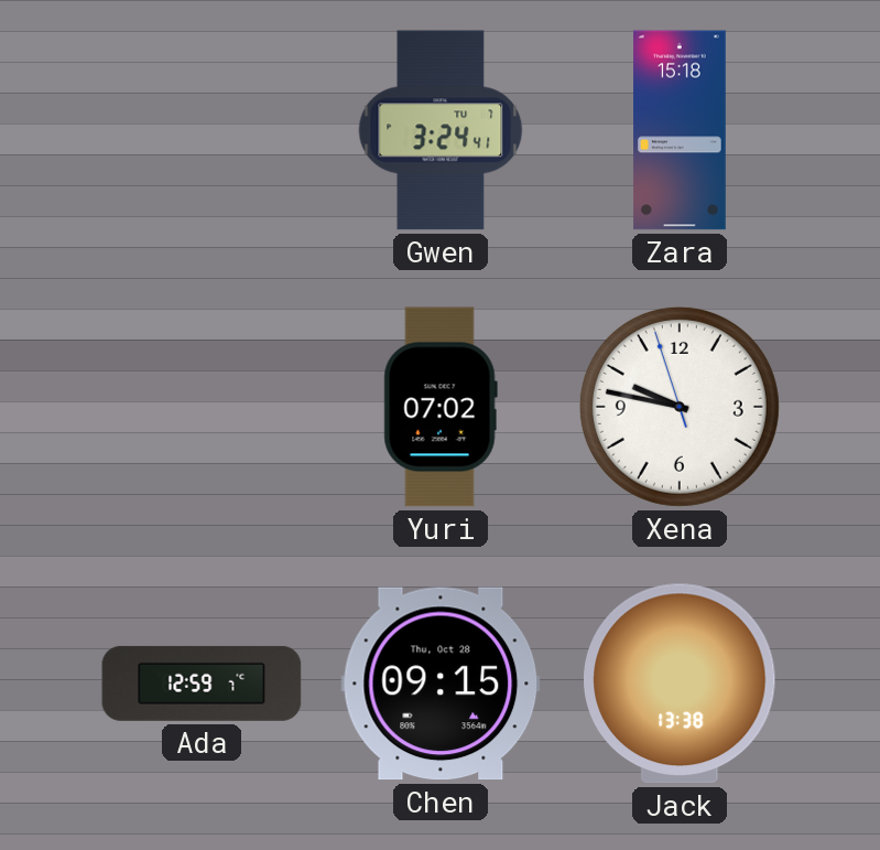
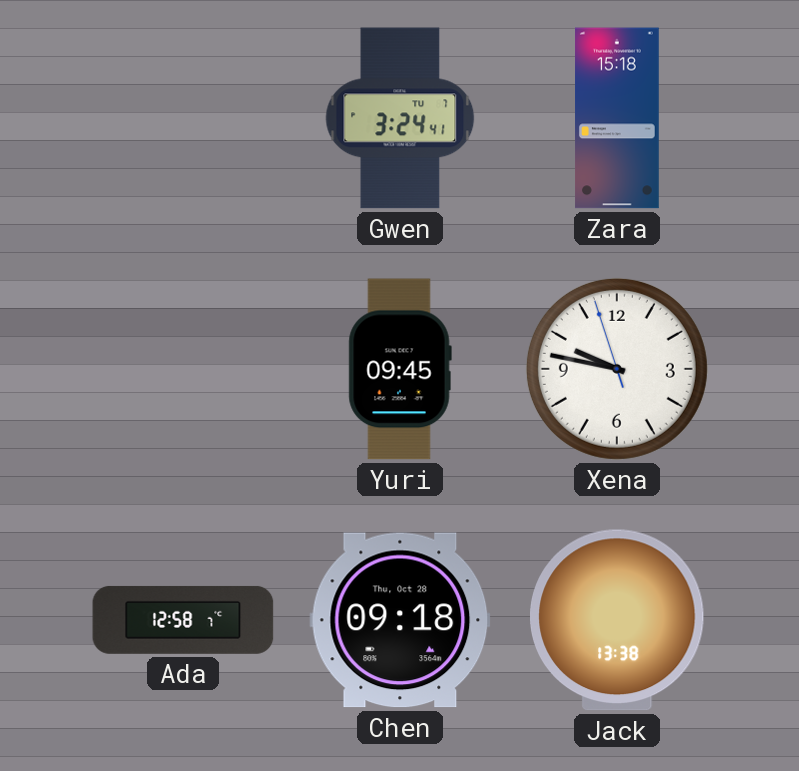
Yuri: 07:02 -> 09:45 (400, 369)
Ada: 12:59 -> 12:58 (183, 620)
Chen: 09:15 -> 09:18 (400, 620)
